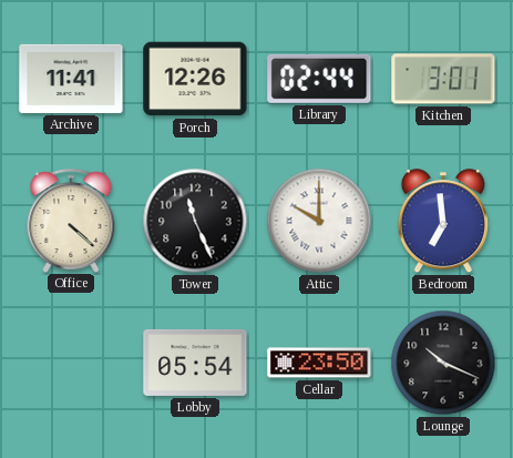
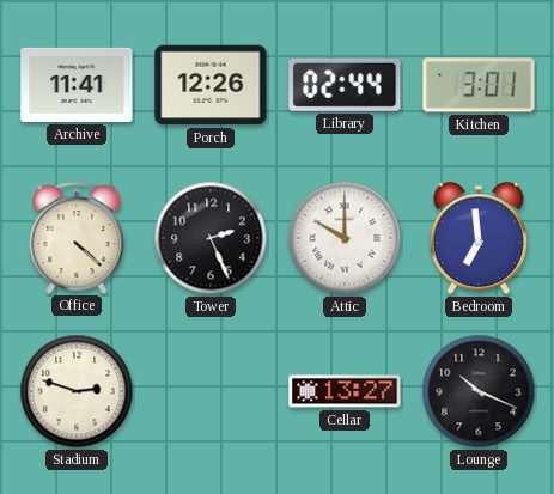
Tower: 11:26 -> 2:26 (211, 238)
Stadium: none -> 2:48 (77, 391)
Lobby: 05:54 -> none (195, 363)
Cellar: 23:50 -> 13:27 (345, 391)
